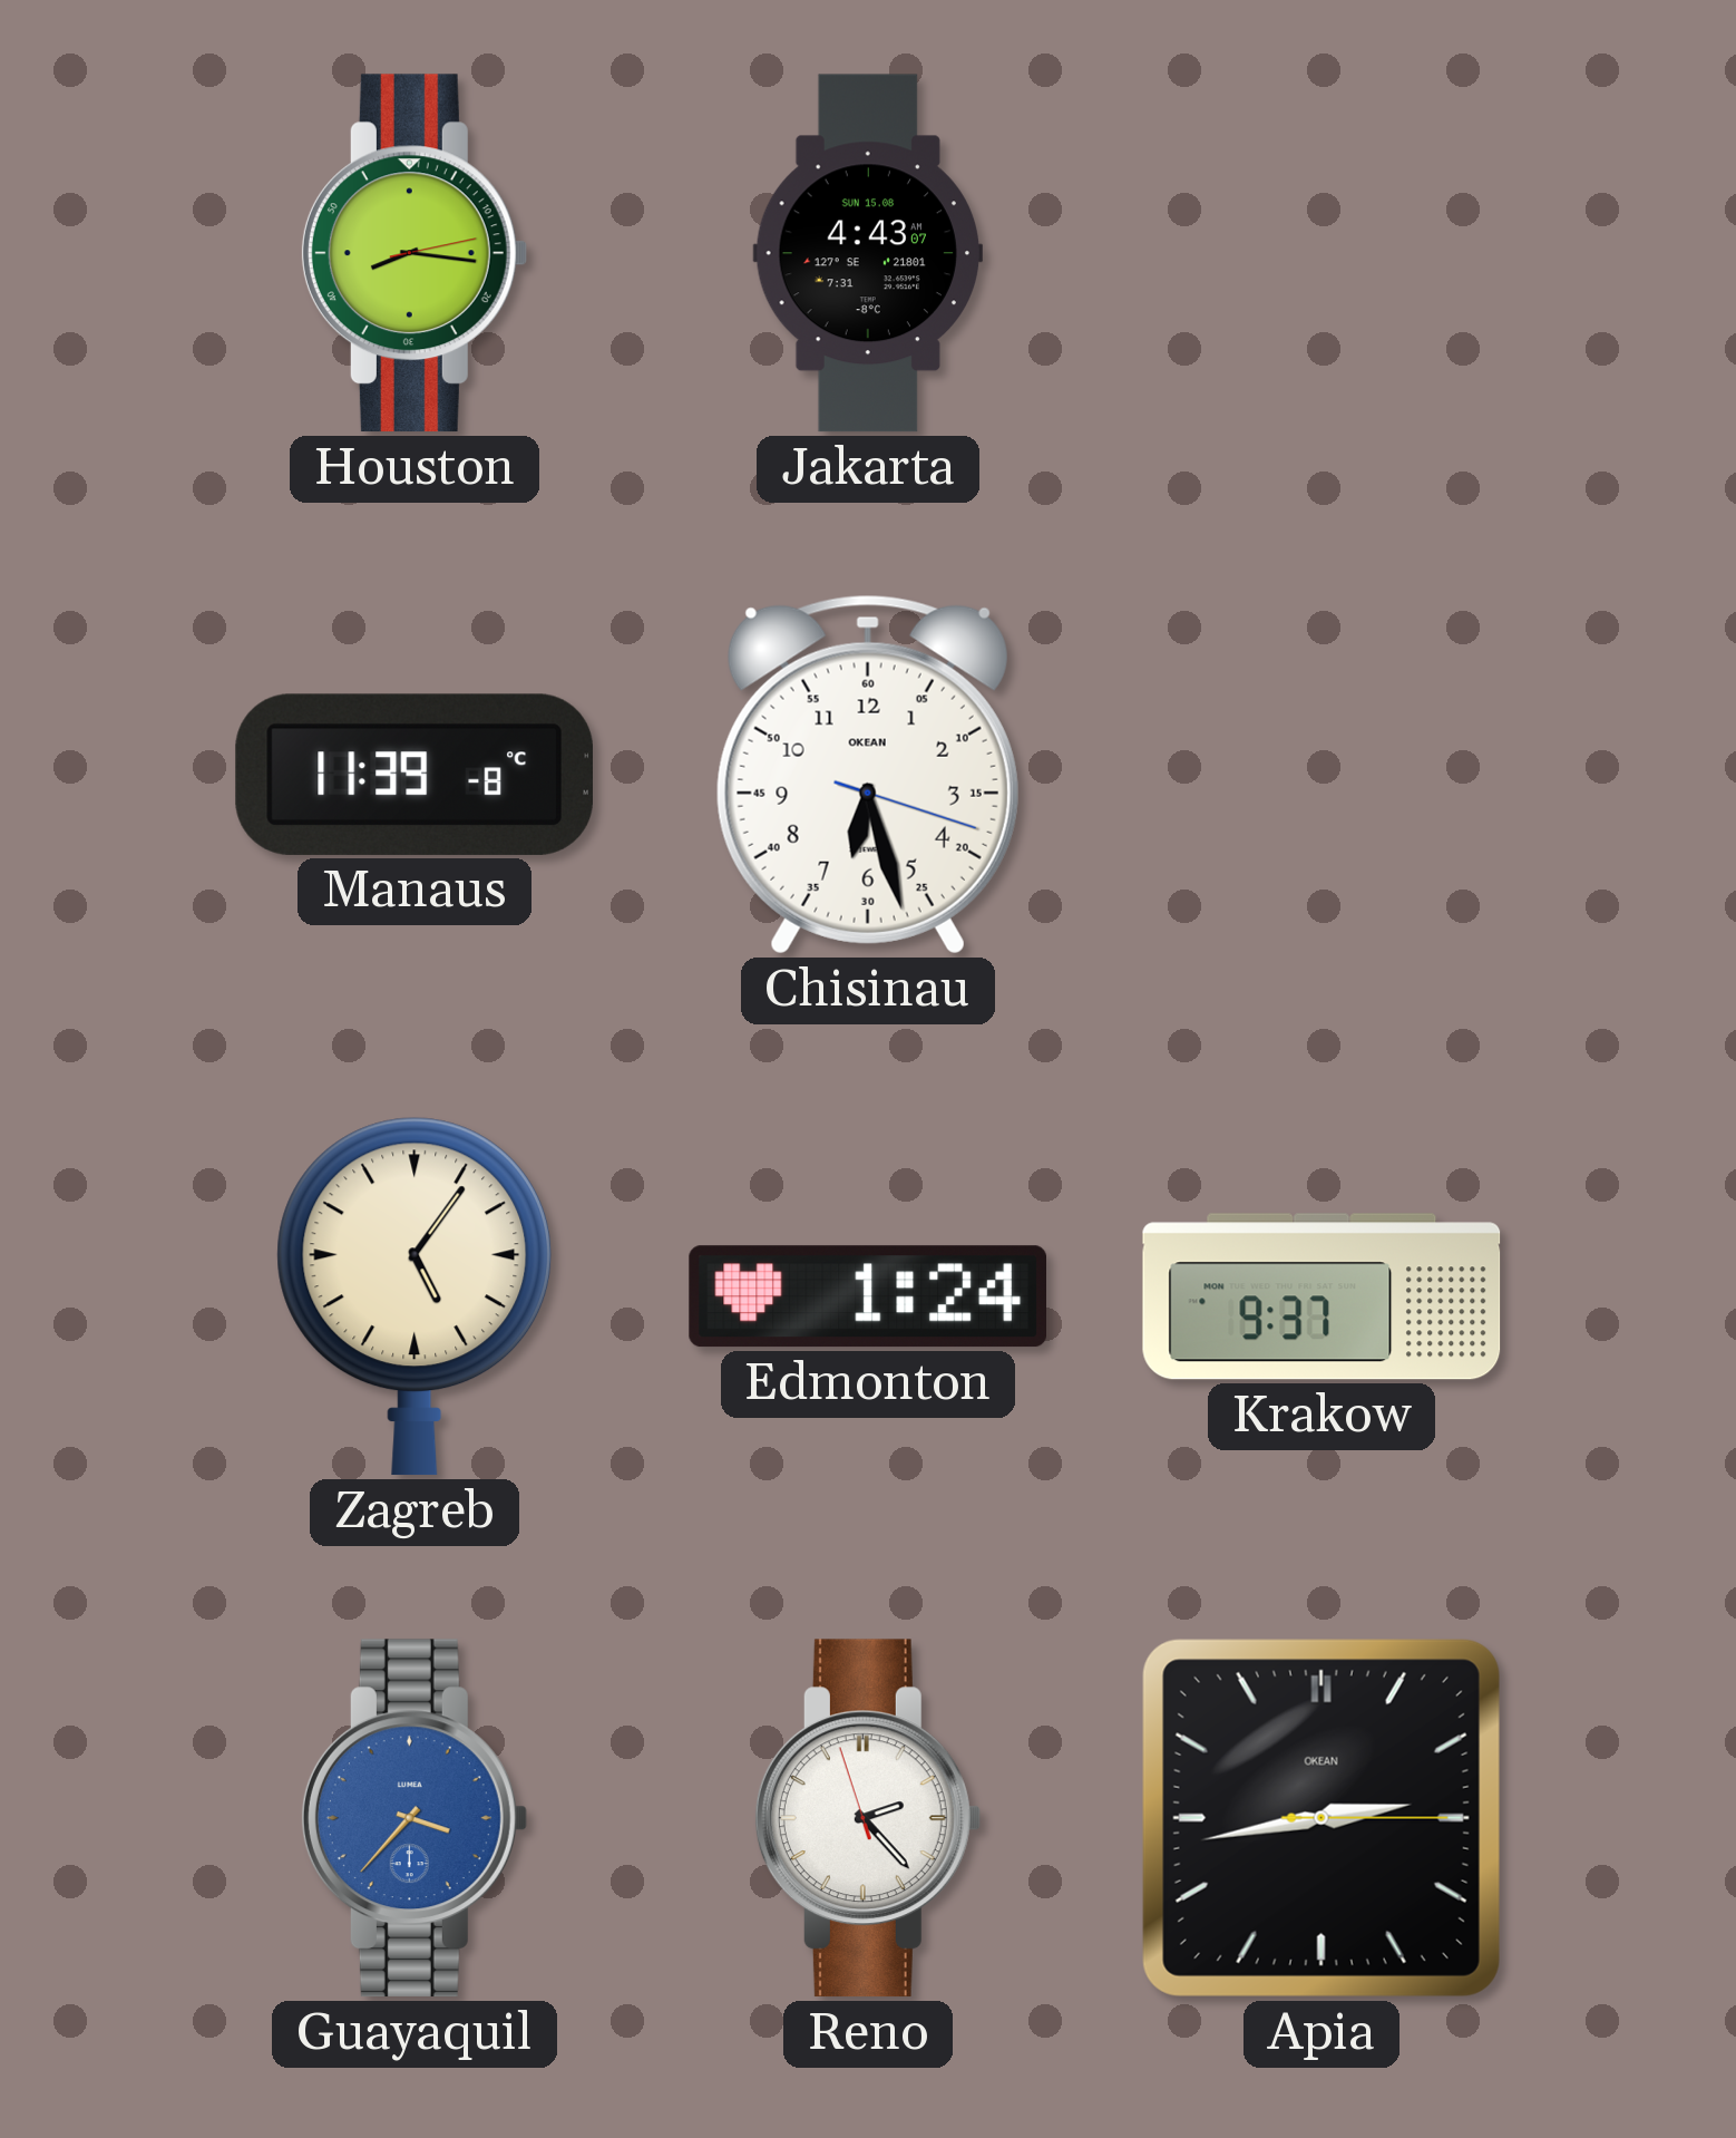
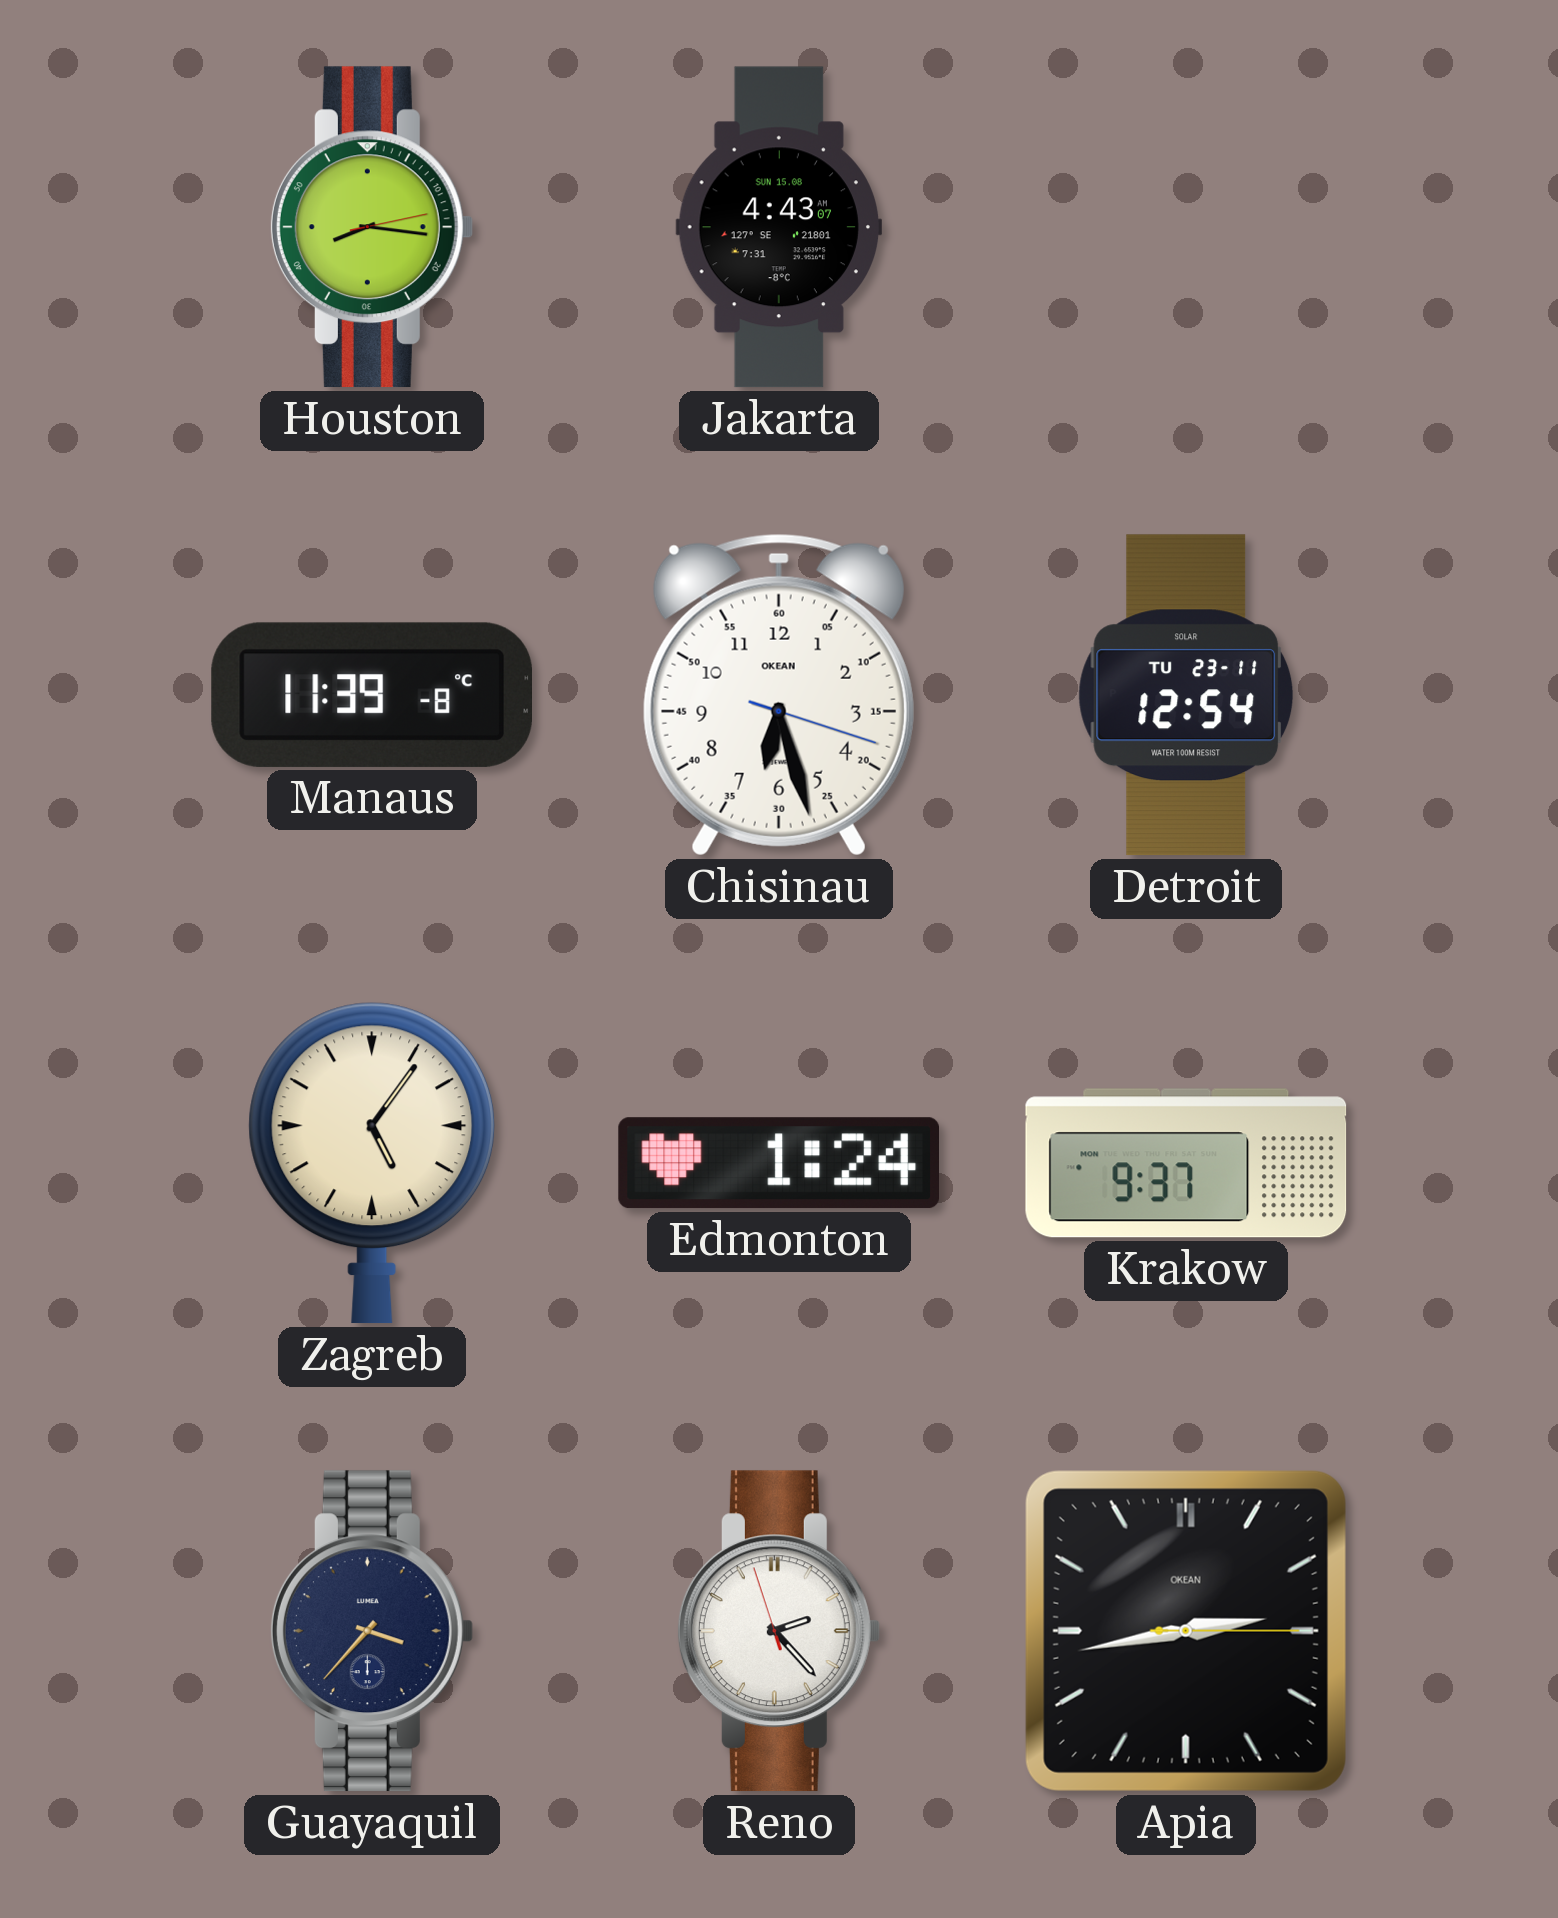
Detroit: none -> 12:54 (1186, 695)
Guayaquil dial: blue -> navy (371, 1631)
